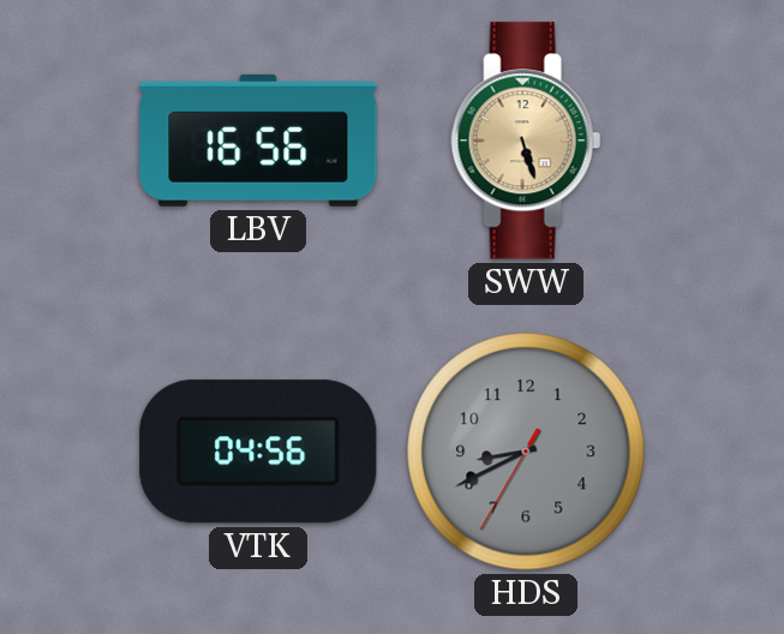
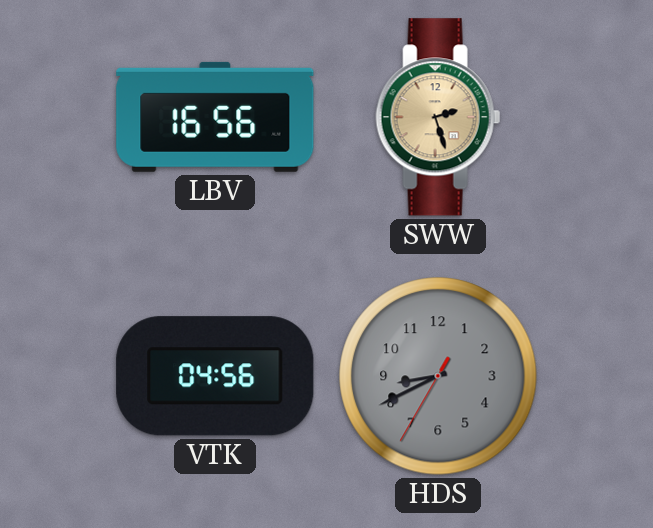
SWW: 5:27 -> 2:27 (438, 117)
